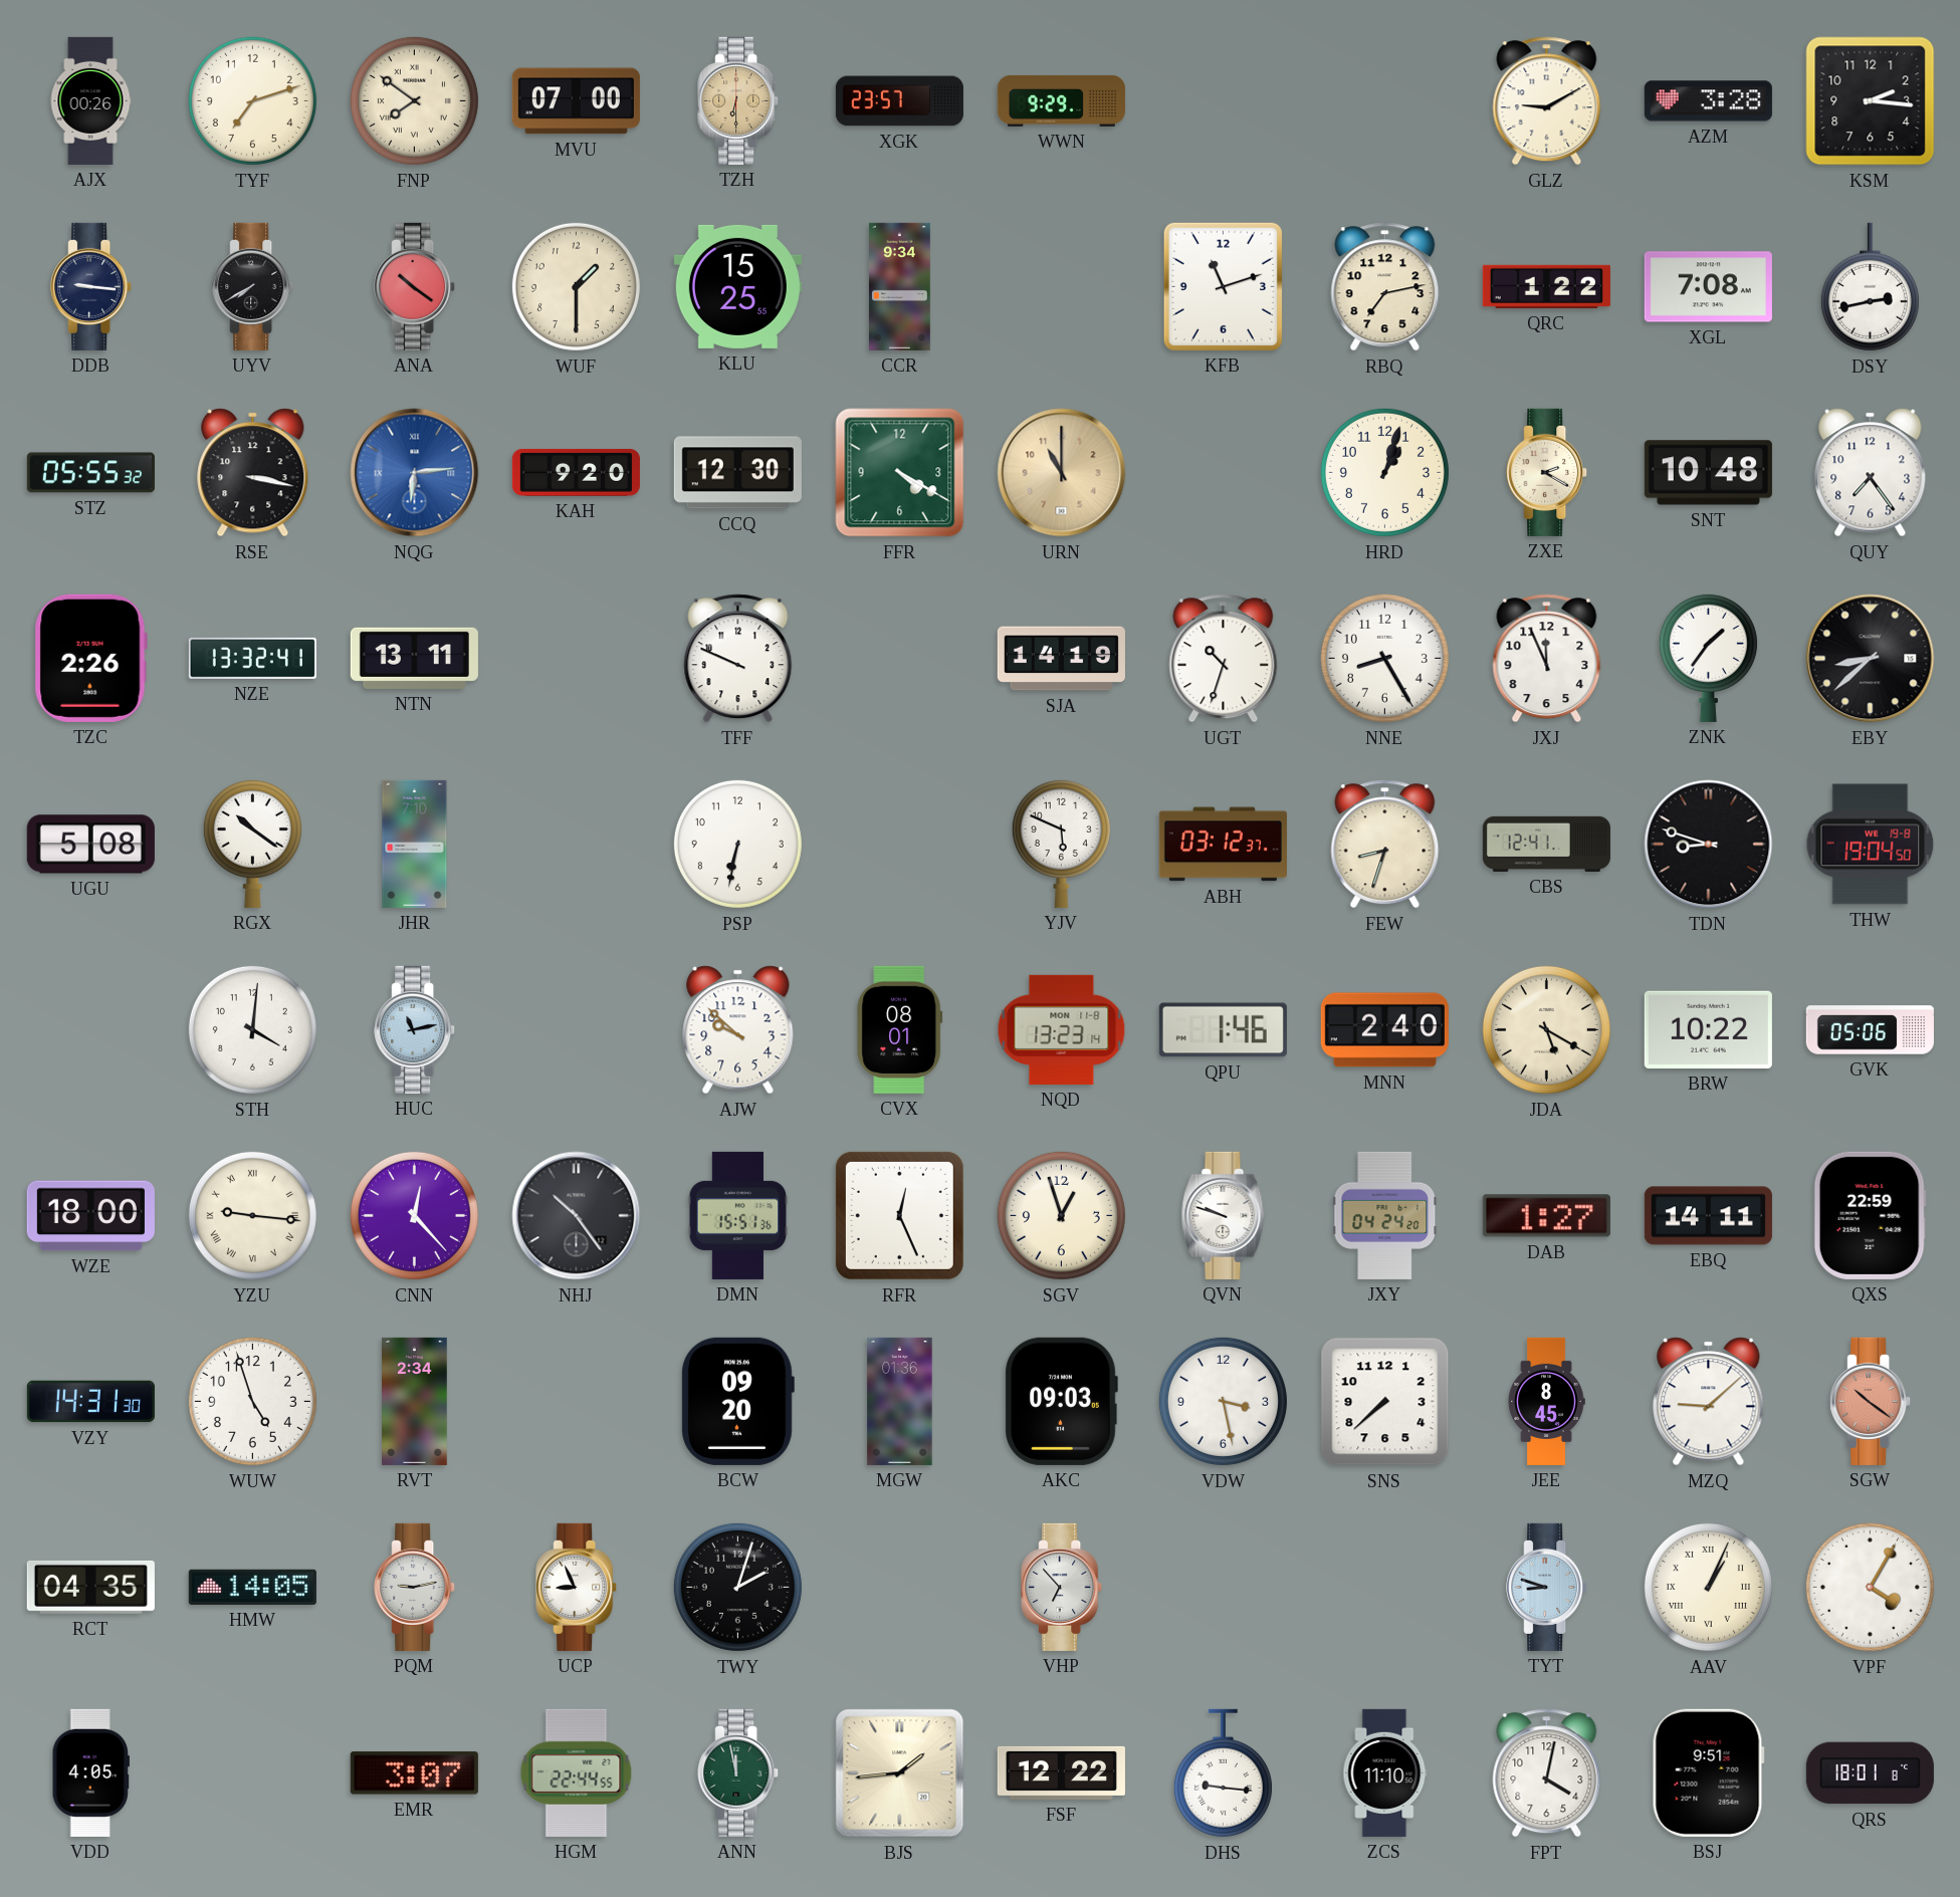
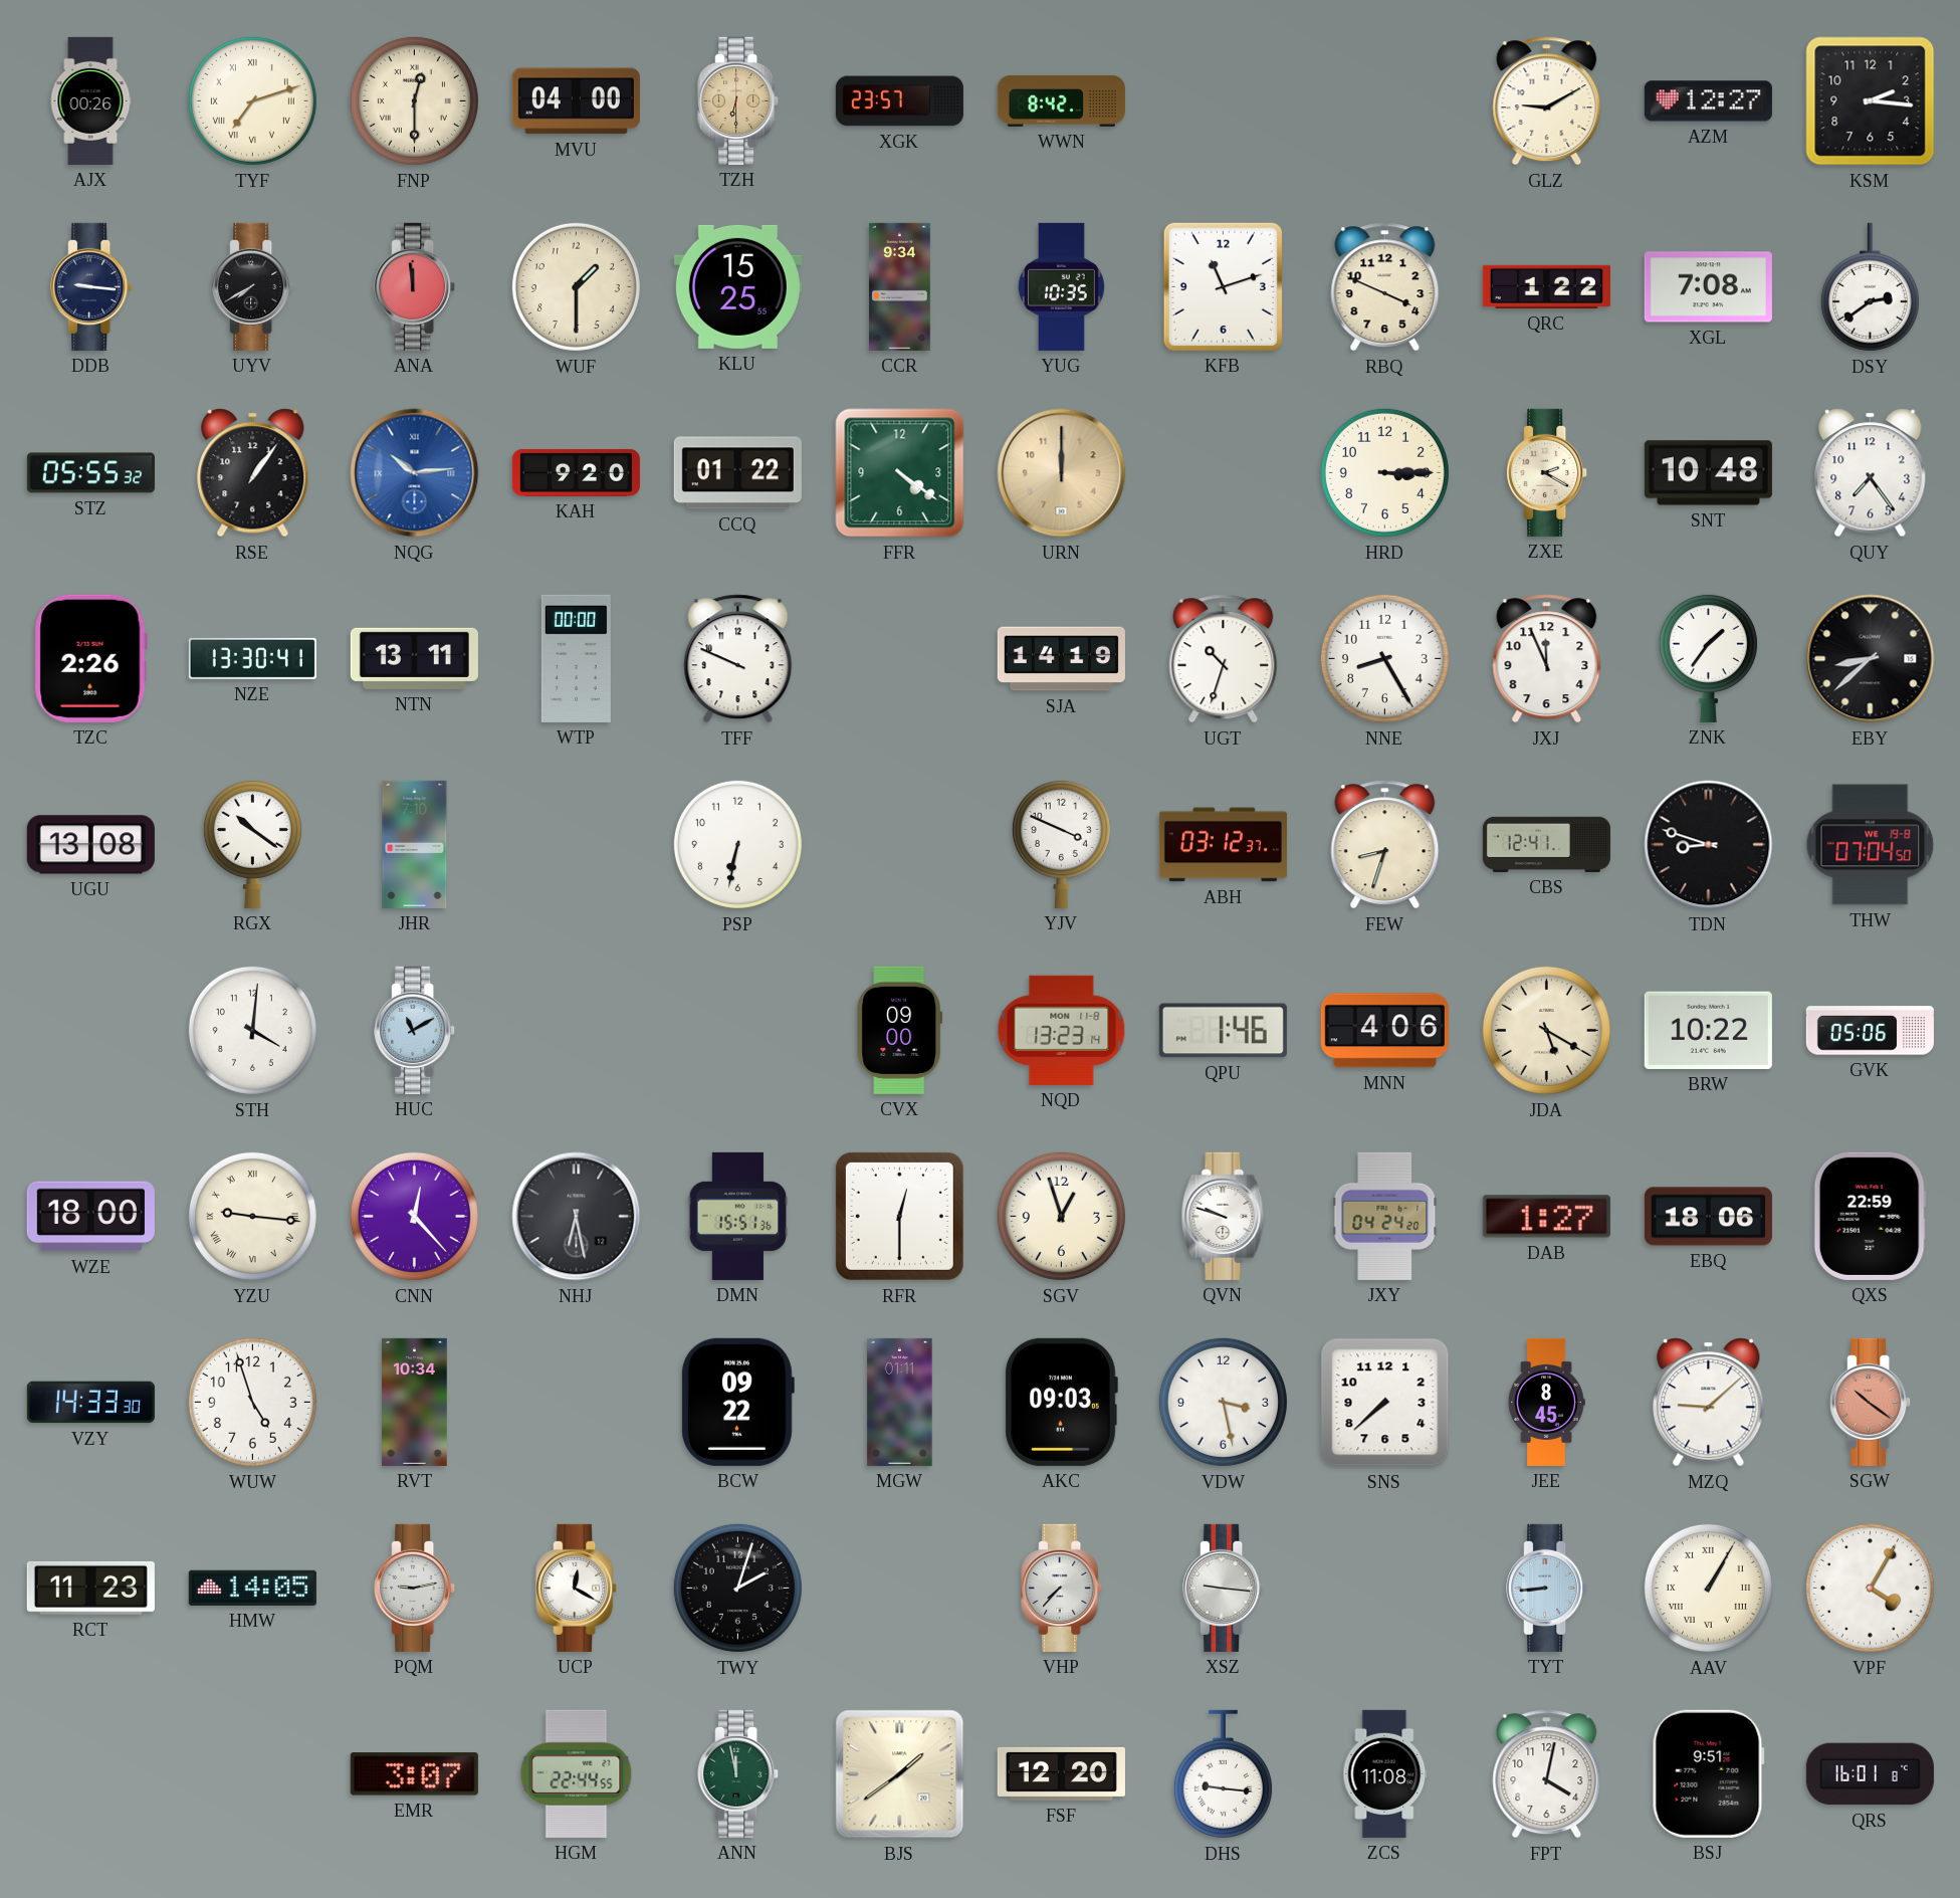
TYF numerals: Arabic -> Roman (252, 100)
FNP: 7:51 -> 12:30 (414, 100)
MVU: 07:00 -> 04:00 (576, 101)
WWN: 9:29 -> 8:42 (1061, 100)
AZM: 3:28 -> 12:27 (1708, 101)
ANA: 10:21 -> 11:59 (415, 286)
YUG: none -> 10:35 (1061, 286)
RBQ: 7:13 -> 3:49 (1385, 287)
DSY: 2:43 -> 2:39 (1870, 287)
RSE: 3:17 -> 1:06 (253, 473)
NQG: 6:14 -> 10:14 (415, 473)
CCQ: 12:30 -> 01:22 (737, 473)
FFR: 4:20 -> 4:21 (900, 473)
URN: 11:00 -> 12:00 (1062, 473)
HRD: 1:03 -> 3:15 (1384, 472)
NZE: 13:32 -> 13:30 (252, 658)
WTP: none -> 00:00 (576, 658)
UGU: 5:08 -> 13:08 (90, 845)
YJV: 5:49 -> 3:49 (1061, 844)
THW: 19:04 -> 07:04 (1871, 845)
HUC: 11:13 -> 11:10 (415, 1030)
AJW: 9:52 -> none (738, 1030)
CVX: 08:01 -> 09:00 (900, 1030)
MNN: 2:40 -> 4:06 (1384, 1031)
NHJ: 10:24 -> 6:28 (577, 1217)
RFR: 12:26 -> 12:30 (899, 1216)
EBQ: 14:11 -> 18:06 (1708, 1217)
VZY: 14:31 -> 14:33 (90, 1403)
RVT: 2:34 -> 10:34 (415, 1402)
BCW: 09:20 -> 09:22 (737, 1402)
MGW: 01:36 -> 01:11 (900, 1402)
RCT: 04:35 -> 11:23 (90, 1588)
UCP: 8:56 -> 12:20 (577, 1588)
VHP: 6:53 -> 7:37 (1062, 1588)
XSZ: none -> 9:16 (1224, 1588)
TYT: 8:48 -> 8:44 (1547, 1588)
AAV: 1:04 -> 1:05 (1708, 1588)
VDD: 4:05 -> none (90, 1772)
BJS: 1:44 -> 1:39 (900, 1774)
FSF: 12:22 -> 12:20 (1061, 1773)
ZCS: 11:10 -> 11:08 (1385, 1773)
QRS: 18:01 -> 16:01 (1870, 1774)
